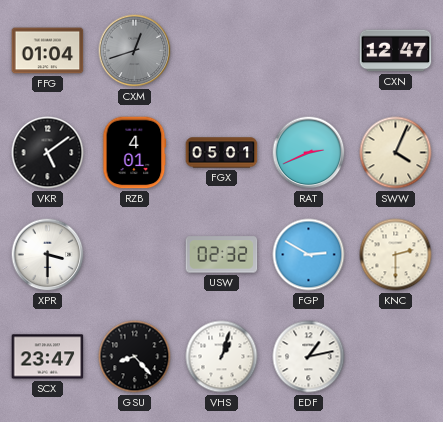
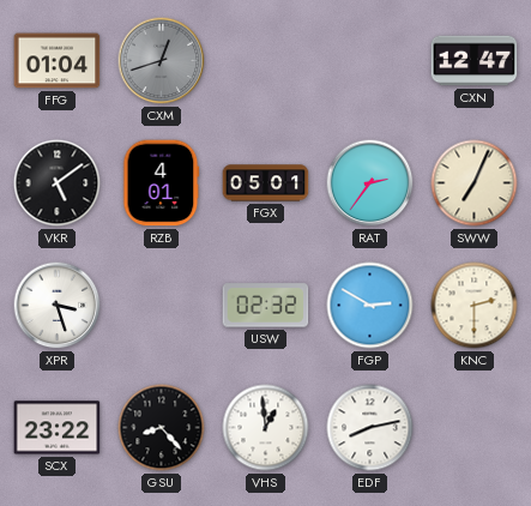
RAT: 2:41 -> 2:36 (370, 183)
SWW: 4:04 -> 7:04 (475, 183)
XPR: 3:30 -> 3:27 (58, 306)
SCX: 23:47 -> 23:22 (58, 428)
VHS: 1:03 -> 12:59 (266, 428)
EDF: 1:13 -> 8:13 (370, 428)
